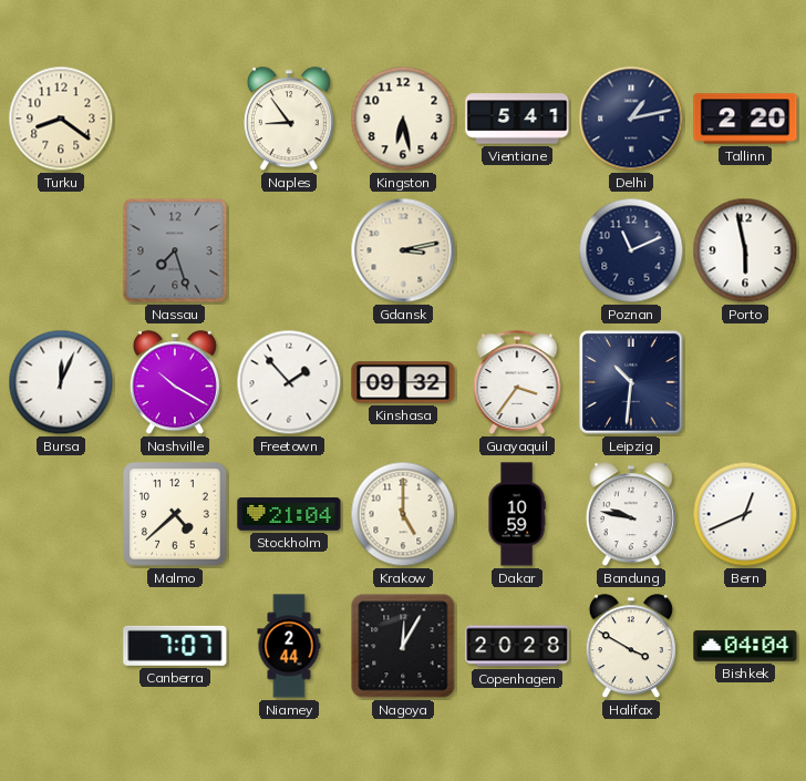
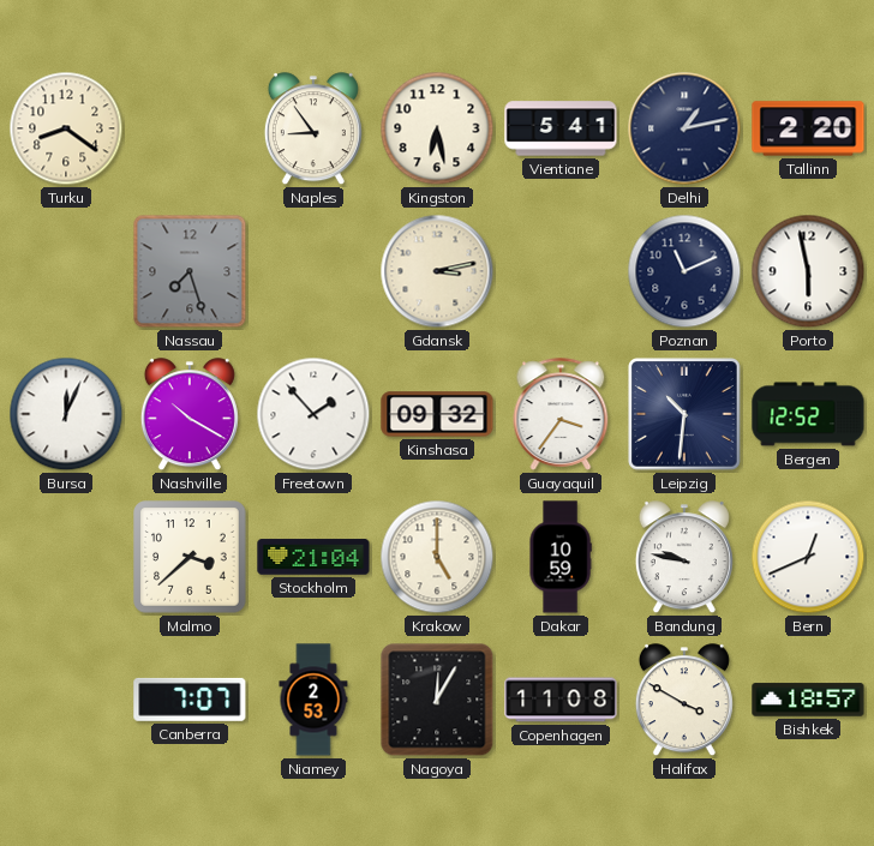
Bergen: none -> 12:52 (808, 414)
Malmo: 4:38 -> 3:38 (190, 557)
Niamey: 2:44 -> 2:53 (313, 700)
Copenhagen: 20:28 -> 11:08 (561, 700)
Bishkek: 04:04 -> 18:57 (808, 700)
